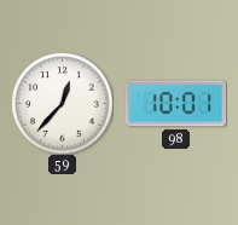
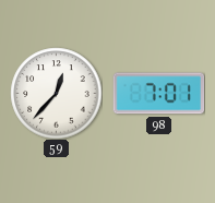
98: 10:01 -> 7:01 (158, 94)
